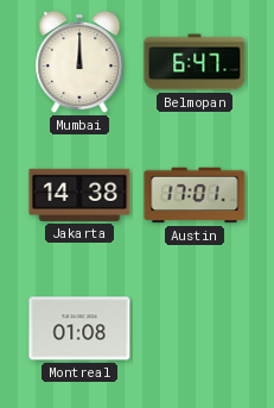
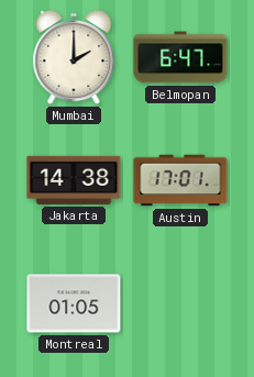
Mumbai: 12:00 -> 2:00 (74, 57)
Montreal: 01:08 -> 01:05 (74, 303)
